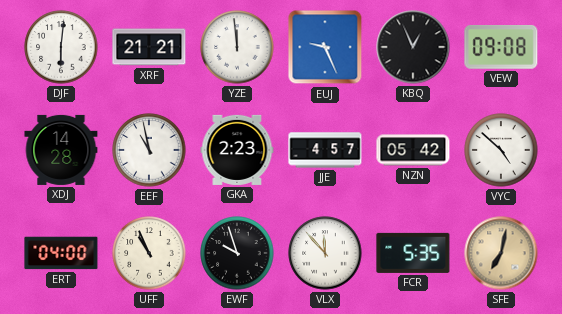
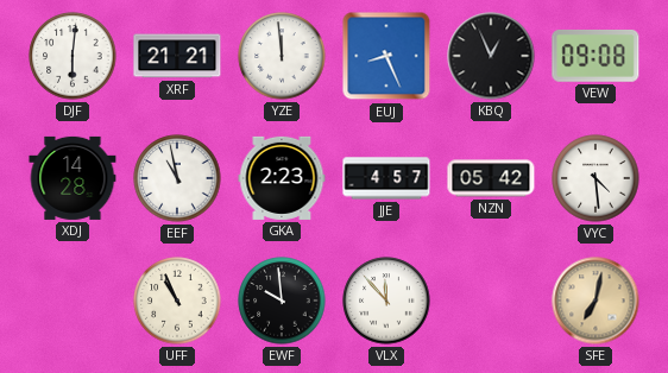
EUJ: 9:26 -> 8:26 (386, 56)
VYC: 4:52 -> 4:29 (595, 178)
ERT: 04:00 -> none (61, 253)
EWF: 9:57 -> 9:59 (282, 301)
FCR: 5:35 -> none (413, 253)
